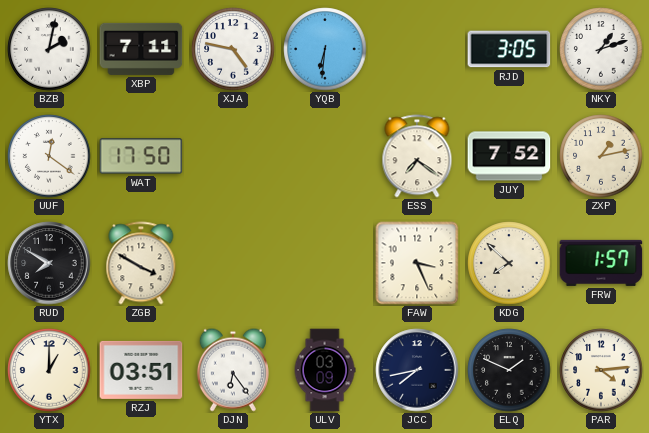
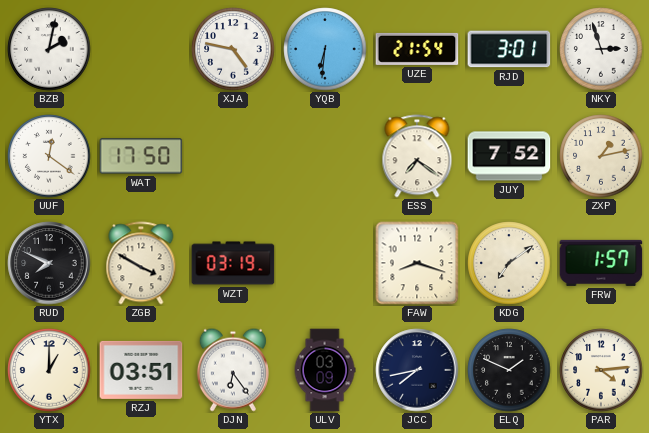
XBP: 7:11 -> none (141, 49)
UZE: none -> 21:54 (417, 49)
RJD: 3:05 -> 3:01 (509, 49)
NKY: 1:12 -> 2:57 (601, 49)
RUD: 7:50 -> 7:49 (49, 263)
WZT: none -> 03:19 (233, 263)
FAW: 3:26 -> 8:18 (417, 263)
KDG: 7:52 -> 7:09 (509, 263)
